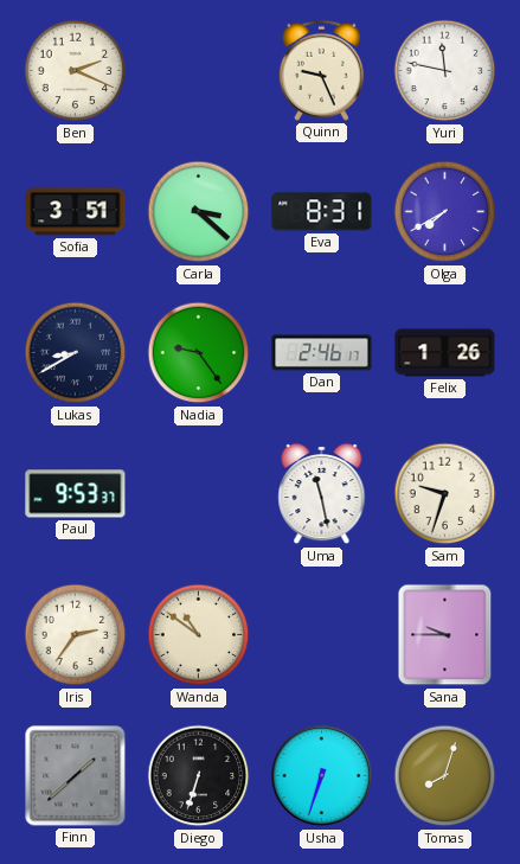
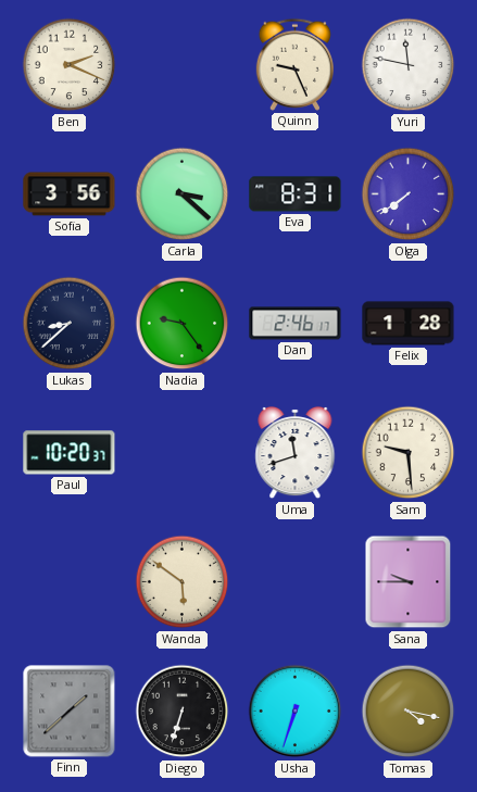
Sofia: 3:51 -> 3:56 (70, 194)
Olga: 7:40 -> 7:39 (409, 194)
Lukas: 8:40 -> 8:38 (70, 324)
Felix: 1:26 -> 1:28 (409, 324)
Paul: 9:53 -> 10:20 (70, 453)
Uma: 11:28 -> 11:42 (296, 453)
Sam: 9:33 -> 9:29 (409, 453)
Iris: 2:36 -> none (76, 635)
Wanda: 10:51 -> 5:51 (183, 582)
Tomas: 8:03 -> 4:17 (409, 712)
